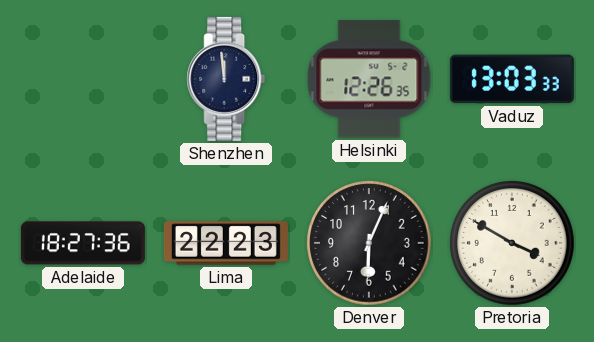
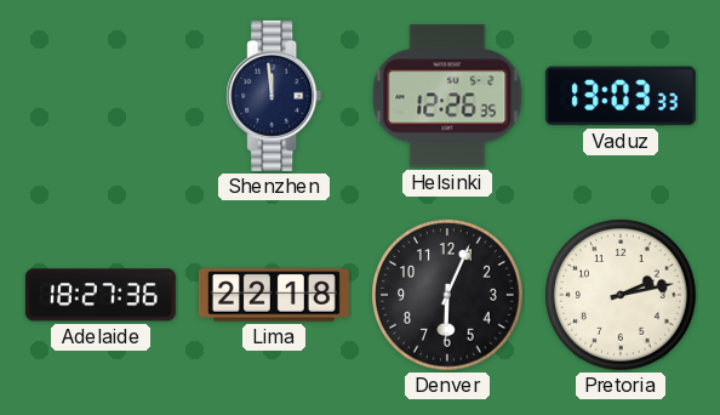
Lima: 22:23 -> 22:18 (274, 295)
Pretoria: 3:50 -> 2:13 (621, 295)
